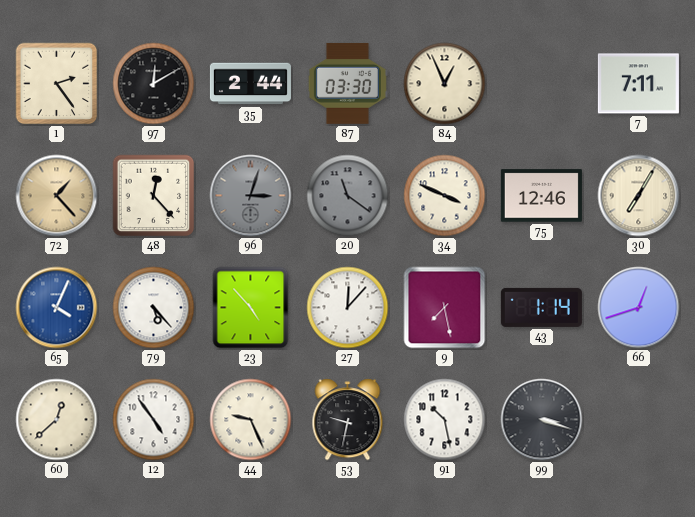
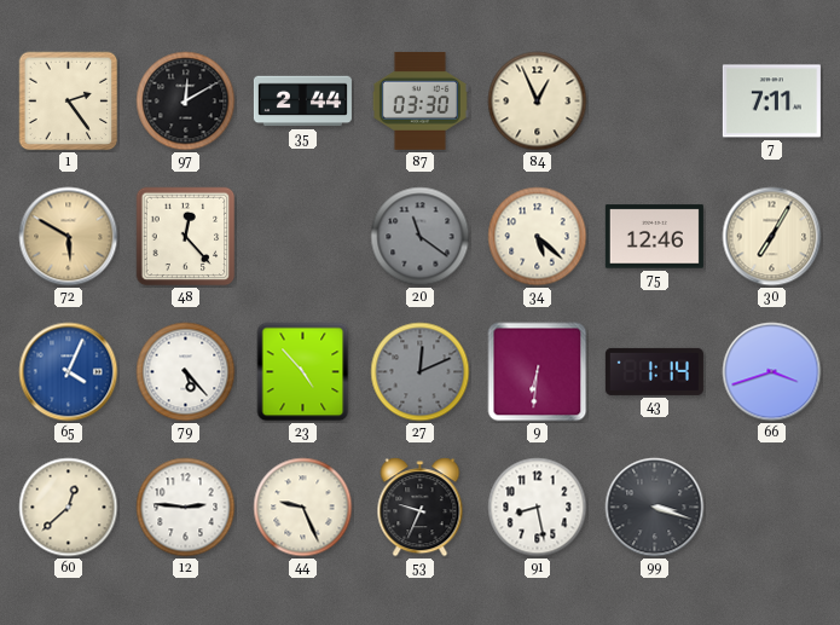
72: 1:23 -> 5:50 (69, 237)
96: 3:03 -> none (251, 196)
34: 3:49 -> 5:22 (538, 237)
27: 12:07 -> 12:11 (421, 372)
27 dial: white -> grey (421, 372)
9: 7:28 -> 6:31 (538, 372)
66: 12:42 -> 3:42 (772, 372)
12: 4:54 -> 2:46 (186, 508)
53: 9:32 -> 9:34 (421, 508)
91: 10:28 -> 8:28 (538, 508)
